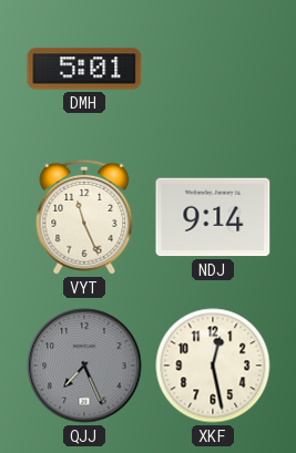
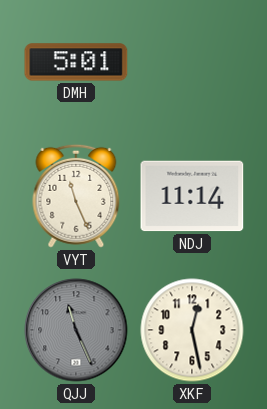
NDJ: 9:14 -> 11:14 (192, 196)
QJJ: 7:26 -> 11:26 (76, 330)
